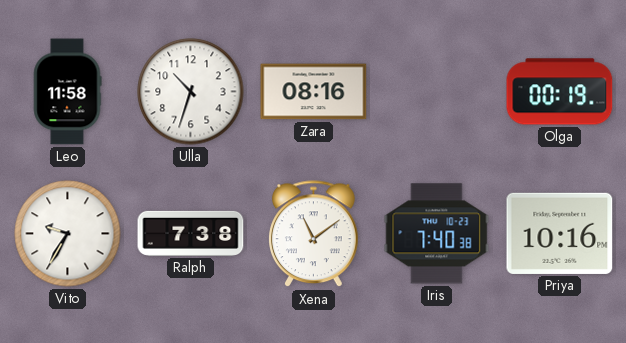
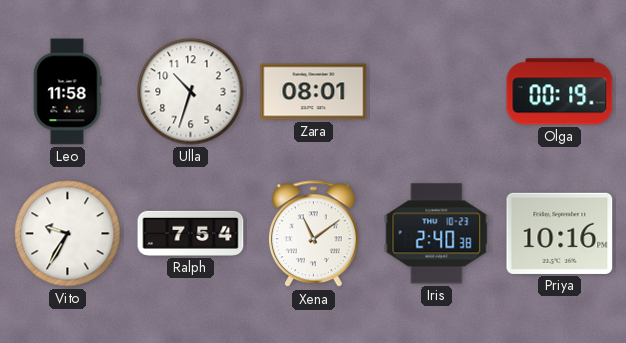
Zara: 08:16 -> 08:01 (314, 92)
Ralph: 7:38 -> 7:54 (191, 233)
Iris: 7:40 -> 2:40 (437, 234)
